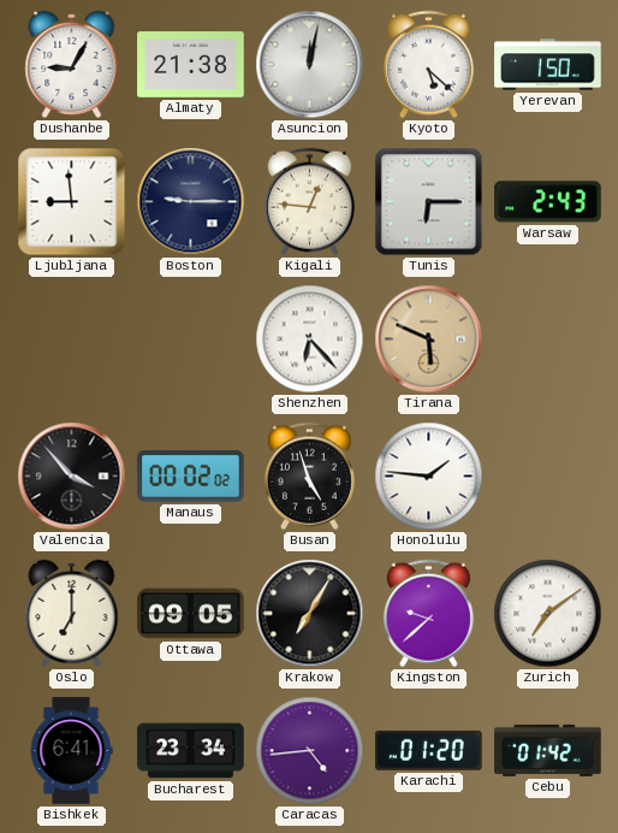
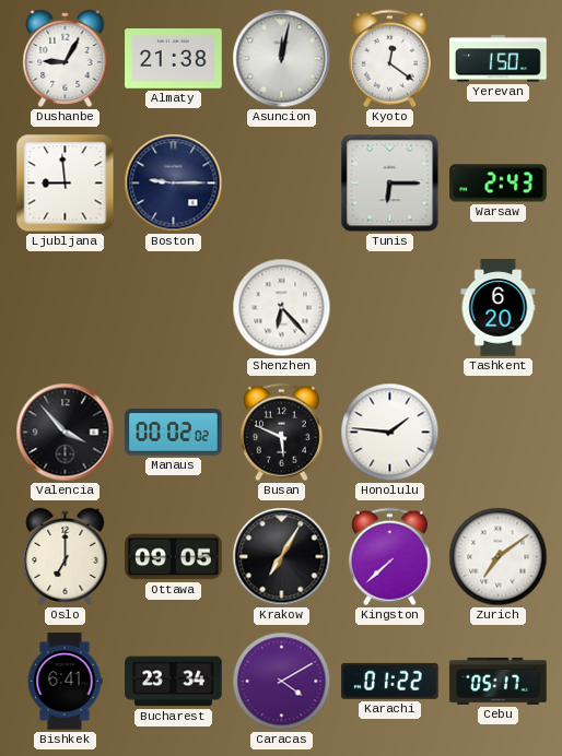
Kyoto: 5:22 -> 12:21 (389, 59)
Kigali: 12:46 -> none (309, 202)
Tirana: 5:49 -> none (429, 339)
Tashkent: none -> 6:20 (499, 308)
Busan: 4:57 -> 5:49 (281, 433)
Kingston: 9:38 -> 7:38 (389, 557)
Caracas: 4:44 -> 4:10 (282, 682)
Karachi: 01:20 -> 01:22 (390, 681)
Cebu: 01:42 -> 05:17 (499, 681)
